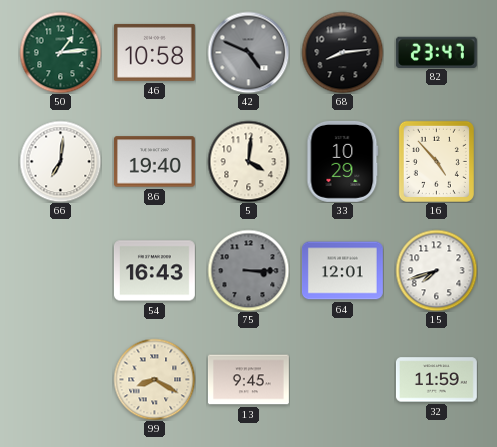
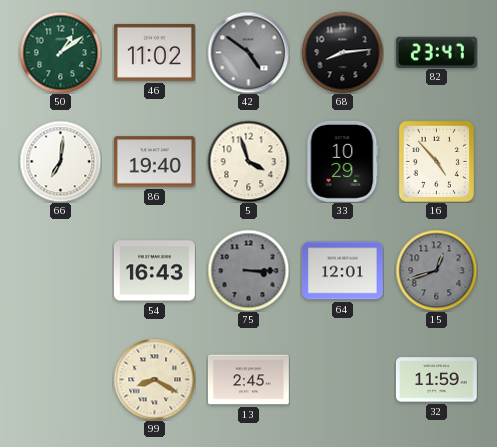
50: 1:14 -> 1:09 (60, 52)
46: 10:58 -> 11:02 (154, 52)
42: 4:49 -> 4:51 (248, 52)
5: 4:01 -> 3:57 (248, 161)
15: 7:42 -> 12:42 (436, 270)
15 dial: white -> grey (436, 270)
13: 9:45 -> 2:45 (248, 380)
